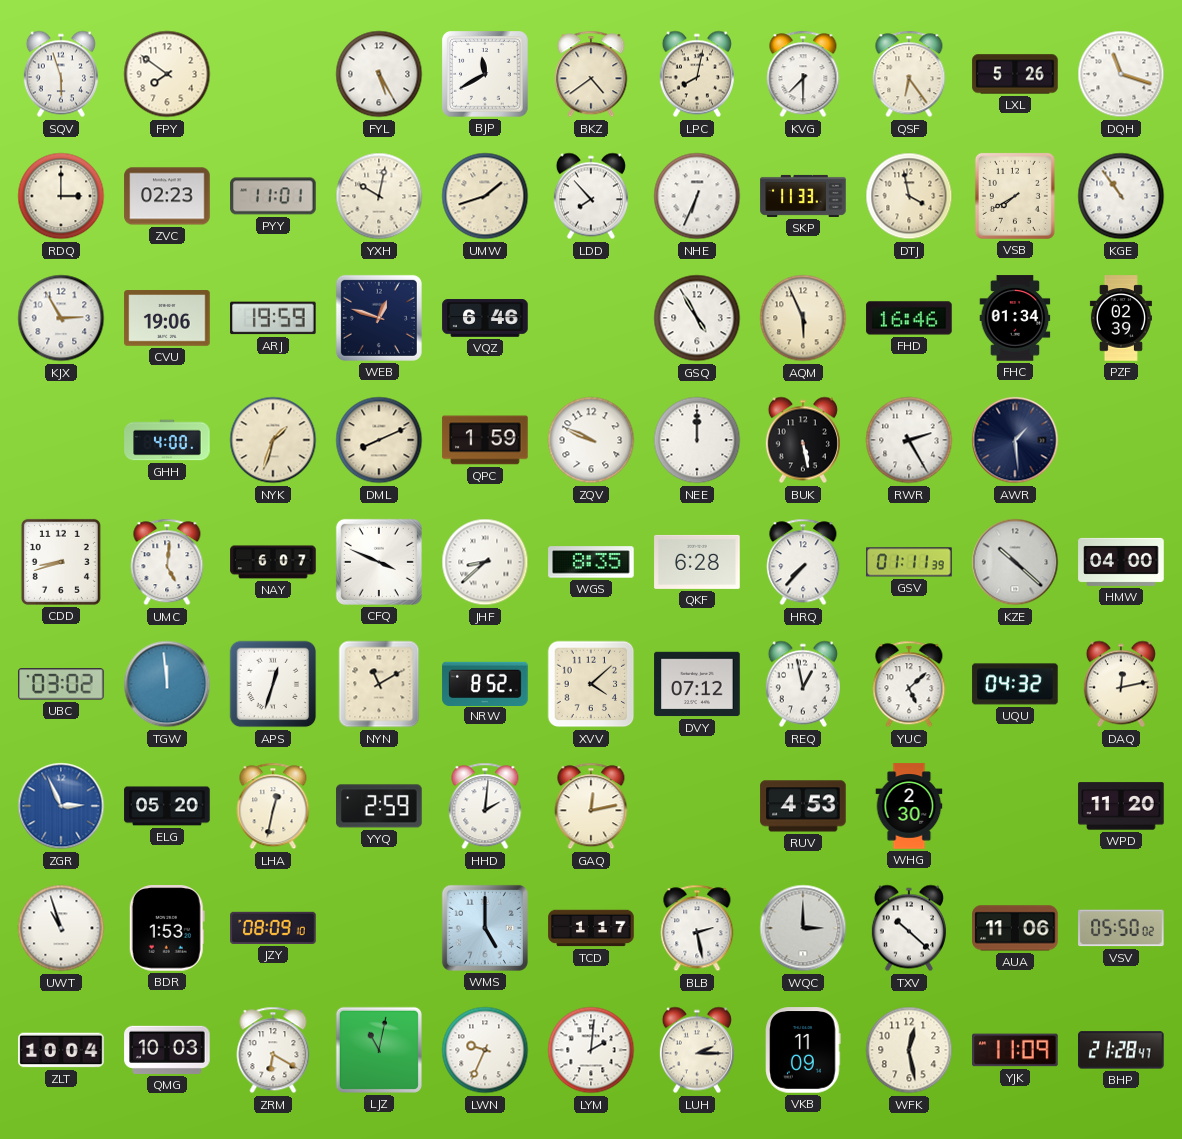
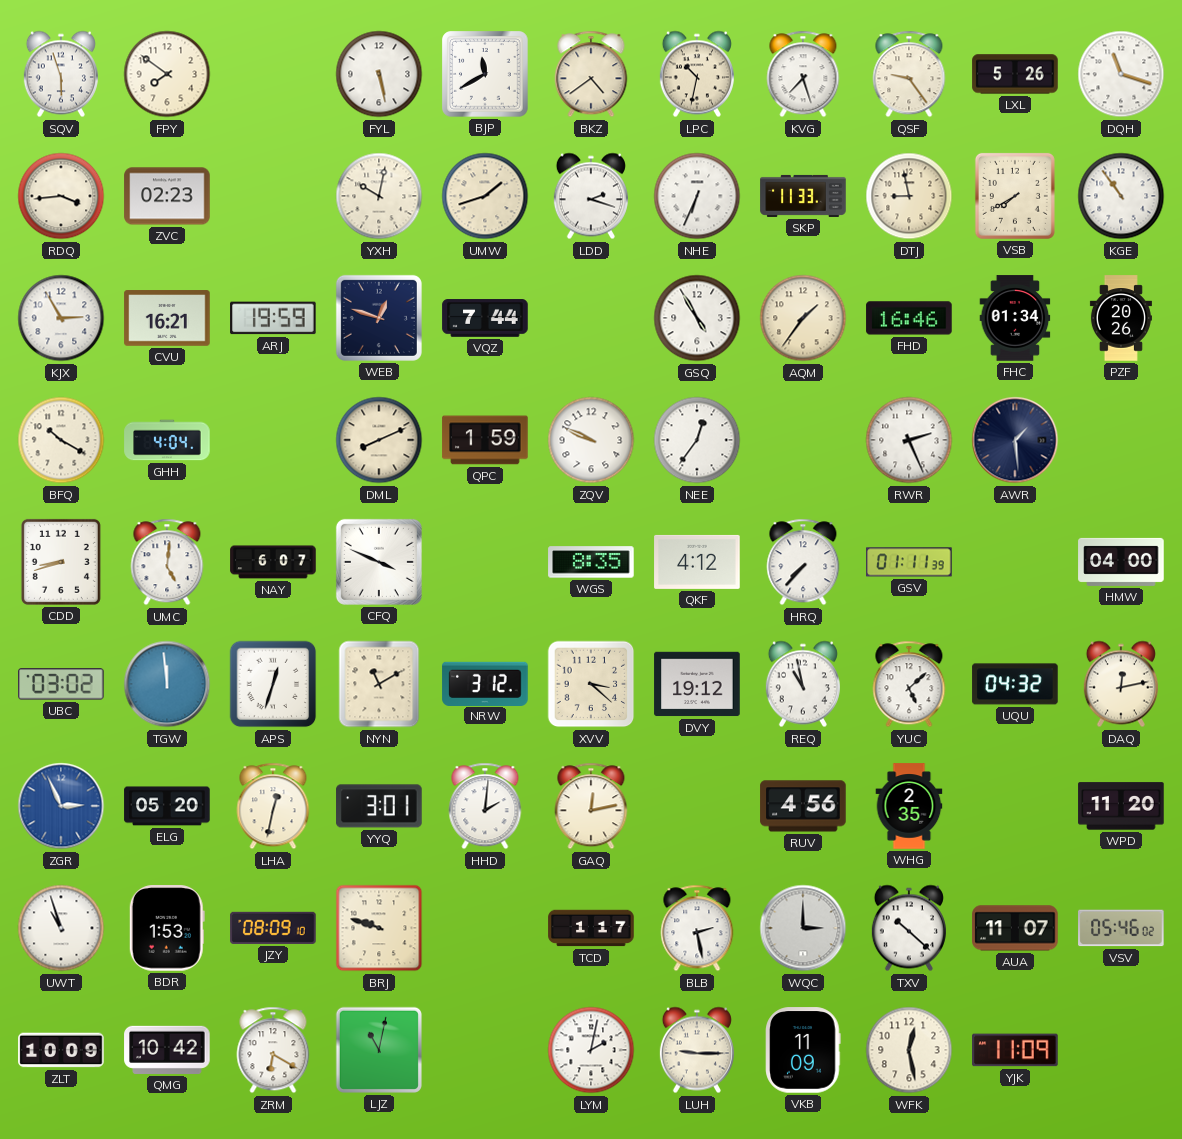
FYL: 5:25 -> 5:28 (379, 74)
LPC: 8:02 -> 10:32 (697, 74)
KVG: 7:30 -> 7:27 (803, 74)
QSF: 6:24 -> 9:24 (909, 74)
RDQ: 3:00 -> 3:44 (61, 196)
PYY: 11:01 -> none (273, 196)
LDD: 7:53 -> 2:18 (591, 196)
DTJ: 3:58 -> 8:58 (909, 196)
CVU: 19:06 -> 16:21 (167, 318)
VQZ: 6:46 -> 7:44 (485, 318)
AQM: 5:56 -> 1:36 (803, 318)
PZF: 02:39 -> 20:26 (1121, 318)
BFQ: none -> 10:20 (61, 440)
GHH: 4:00 -> 4:04 (167, 440)
NYK: 1:33 -> none (273, 440)
NEE: 12:00 -> 12:36 (697, 440)
BUK: 5:28 -> none (803, 440)
RWR: 2:25 -> 2:26 (909, 440)
JHF: 8:38 -> none (485, 562)
QKF: 6:28 -> 4:12 (697, 562)
KZE: 10:22 -> none (1015, 562)
NRW: 8:52 -> 3:12 (485, 683)
XVV: 4:08 -> 3:22 (591, 684)
DVY: 07:12 -> 19:12 (697, 684)
REQ: 12:58 -> 10:58 (803, 684)
YYQ: 2:59 -> 3:01 (379, 806)
RUV: 4:53 -> 4:56 (803, 806)
WHG: 2:30 -> 2:35 (909, 806)
BRJ: none -> 9:48 (379, 928)
WMS: 5:00 -> none (485, 928)
AUA: 11:06 -> 11:07 (1015, 928)
VSV: 05:50 -> 05:46 (1121, 928)
ZLT: 10:04 -> 10:09 (61, 1050)
QMG: 10:03 -> 10:42 (167, 1050)
LWN: 9:34 -> none (485, 1050)
LYM: 2:01 -> 2:02 (591, 1050)
LUH: 2:15 -> 9:15 (697, 1050)
BHP: 21:28 -> none (1121, 1050)
